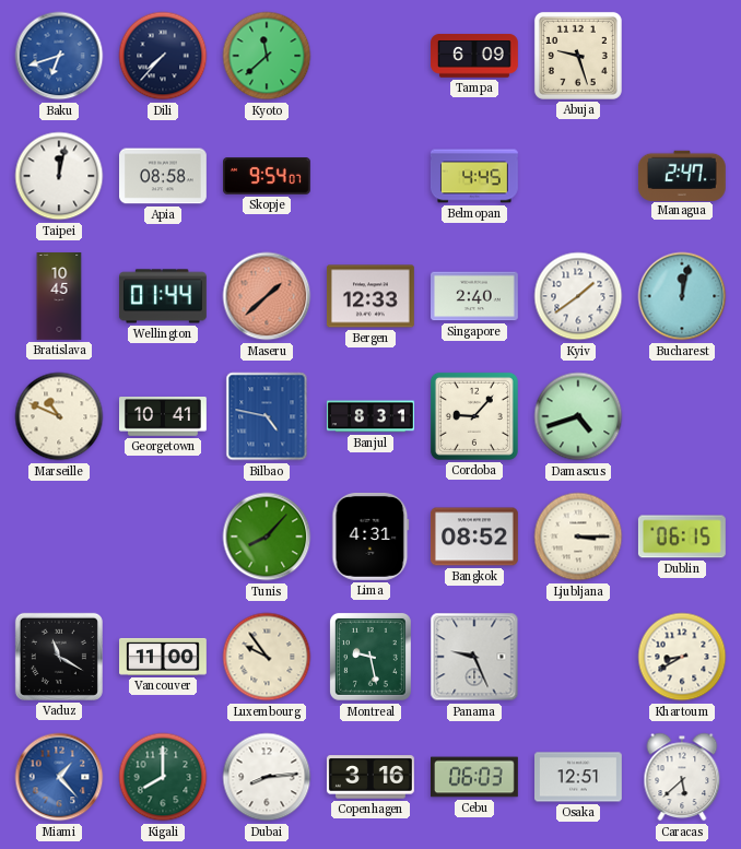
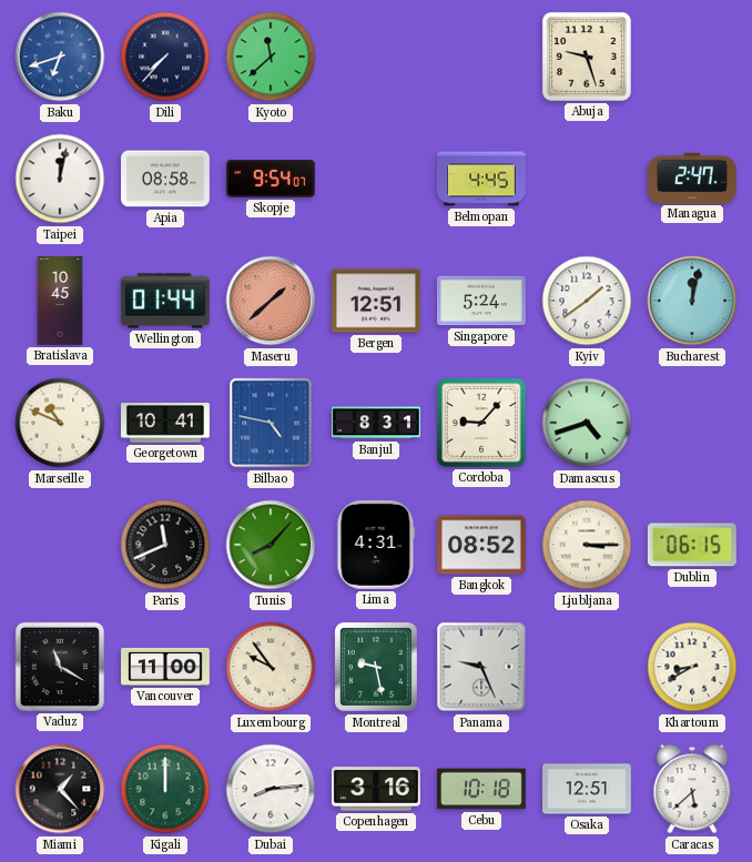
Tampa: 6:09 -> none (475, 56)
Bergen: 12:33 -> 12:51 (376, 301)
Singapore: 2:40 -> 5:24 (482, 301)
Paris: none -> 11:41 (165, 545)
Miami dial: blue -> black (60, 789)
Kigali: 8:00 -> 12:00 (165, 789)
Cebu: 06:03 -> 10:18 (482, 789)
